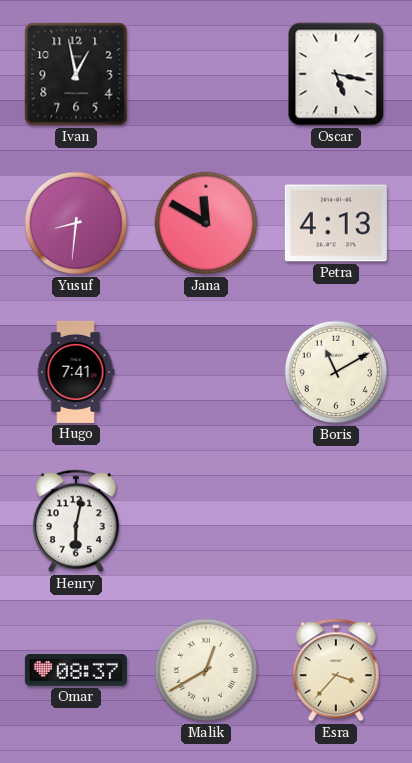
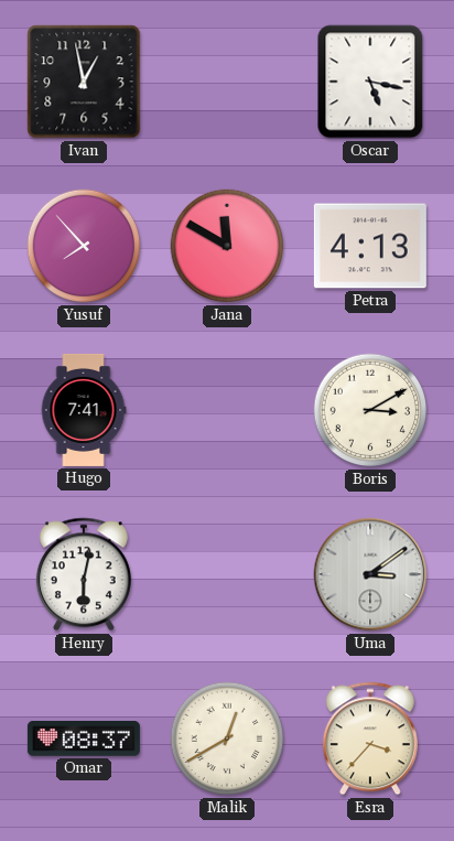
Yusuf: 8:31 -> 7:53 (84, 246)
Boris: 11:10 -> 3:10 (370, 410)
Uma: none -> 3:09 (370, 574)
